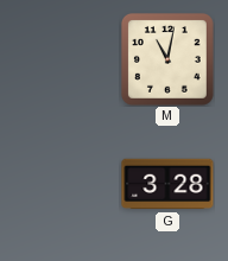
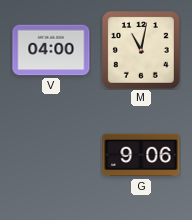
V: none -> 04:00 (51, 50)
G: 3:28 -> 9:06 (141, 155)
